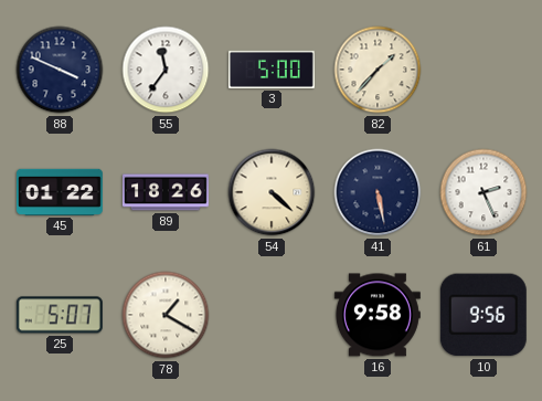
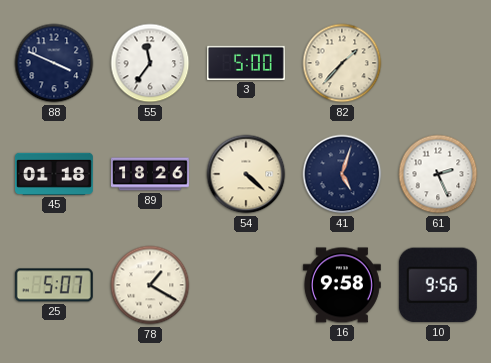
45: 01:22 -> 01:18 (54, 174)
41: 5:28 -> 5:03 (342, 174)
